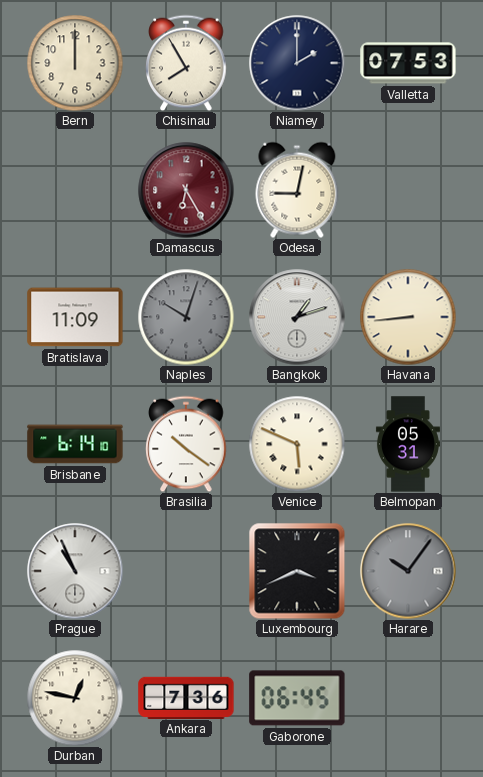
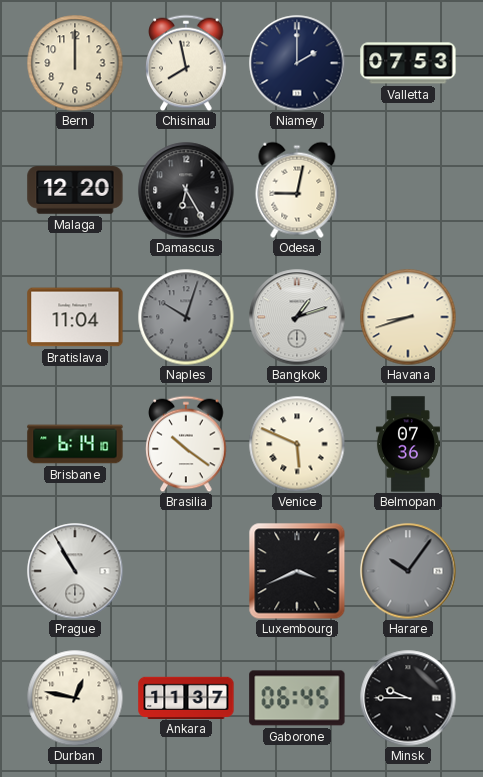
Chisinau: 7:55 -> 7:58 (186, 63)
Malaga: none -> 12:20 (75, 190)
Damascus dial: burgundy -> black (186, 190)
Bratislava: 11:09 -> 11:04 (75, 317)
Havana: 8:44 -> 8:42 (408, 317)
Belmopan: 05:31 -> 07:36 (408, 444)
Prague: 10:56 -> 10:55 (75, 571)
Ankara: 7:36 -> 11:37 (186, 697)
Minsk: none -> 9:45 (408, 698)
